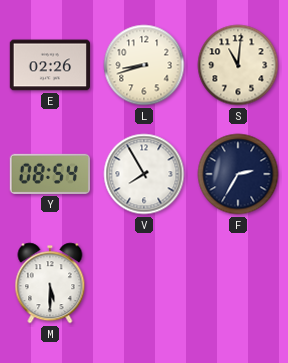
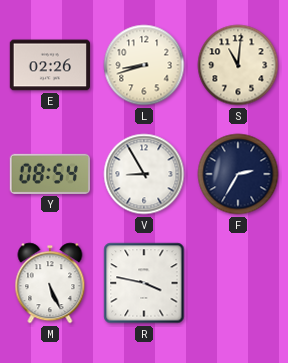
V: 7:55 -> 8:55 (144, 174)
M: 5:30 -> 5:26 (50, 283)
R: none -> 3:47 (144, 283)
